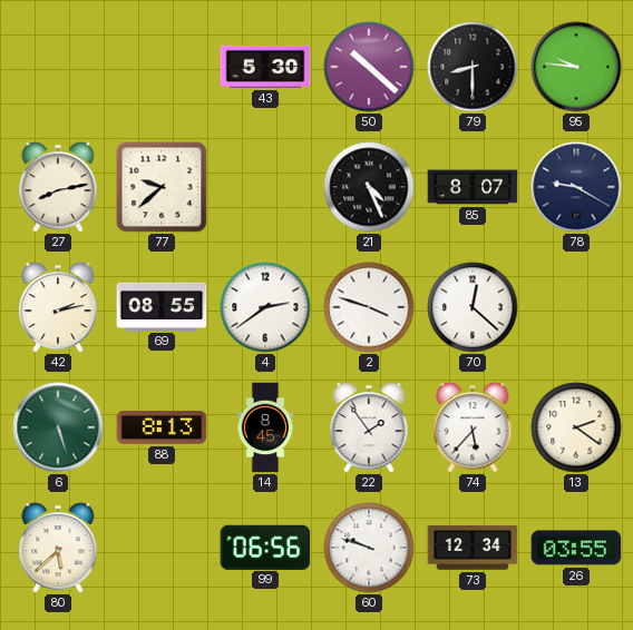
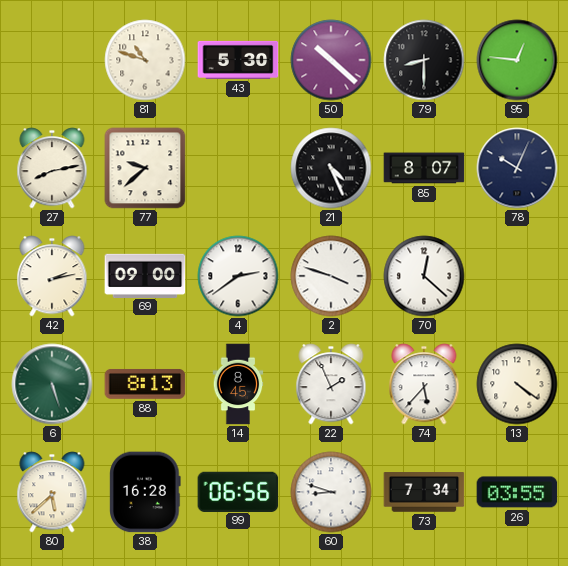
81: none -> 10:48 (145, 60)
95: 9:46 -> 12:46 (517, 60)
78: 9:20 -> 10:04 (517, 168)
69: 08:55 -> 09:00 (145, 275)
22: 1:54 -> 1:56 (331, 384)
13: 2:21 -> 4:21 (517, 384)
38: none -> 16:28 (145, 492)
60: 9:48 -> 8:48 (331, 492)
73: 12:34 -> 7:34 (424, 492)
